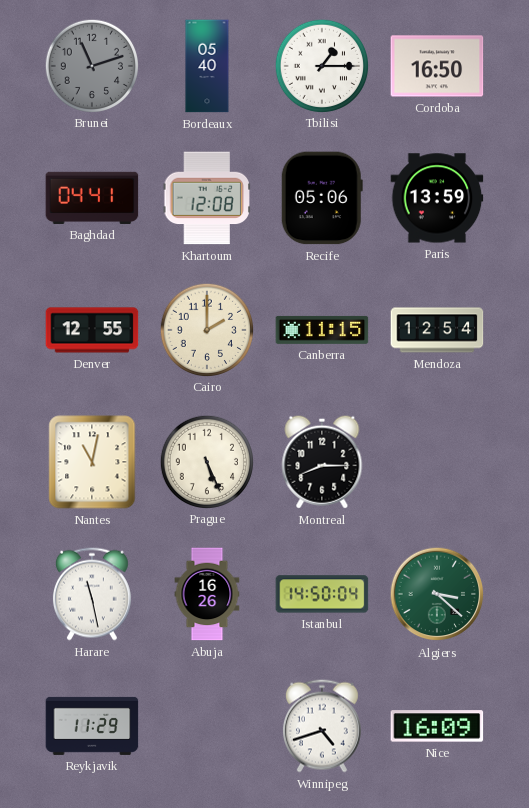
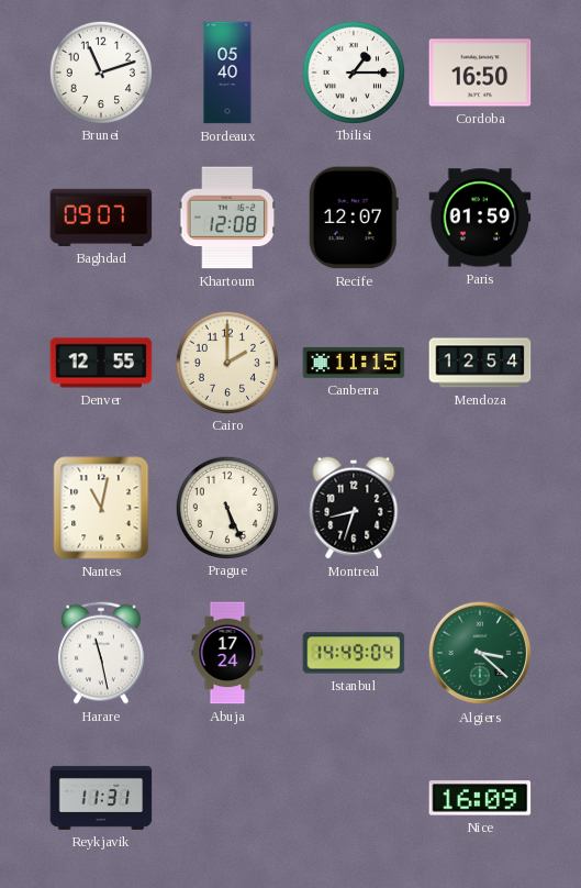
Brunei dial: grey -> white (100, 71)
Baghdad: 04:41 -> 09:07 (101, 218)
Recife: 05:06 -> 12:07 (354, 218)
Paris: 13:59 -> 01:59 (480, 218)
Montreal: 8:15 -> 8:33 (354, 508)
Abuja: 16:26 -> 17:24 (227, 653)
Istanbul: 14:50 -> 14:49 (354, 653)
Reykjavik: 11:29 -> 11:31 (101, 798)
Winnipeg: 4:42 -> none (322, 726)
